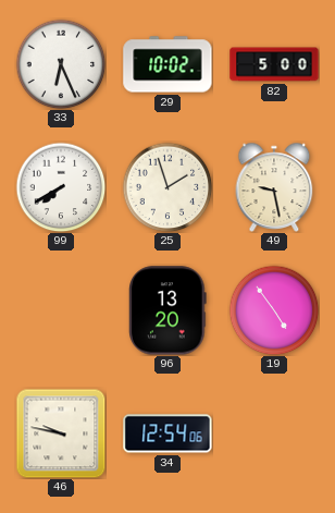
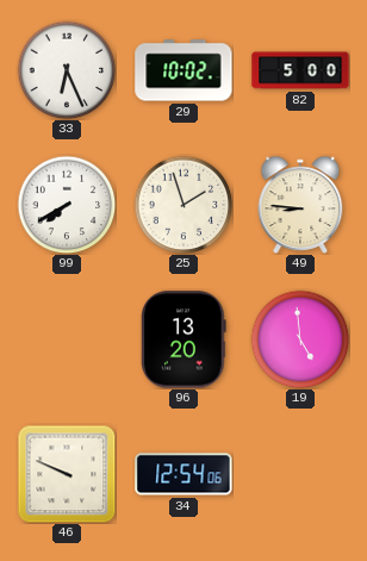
49: 9:28 -> 8:46 (300, 205)
19: 4:54 -> 4:59 (300, 339)
46: 9:47 -> 9:49 (67, 474)
